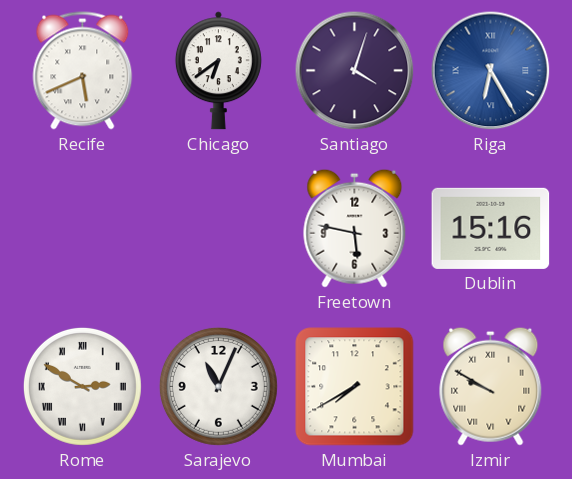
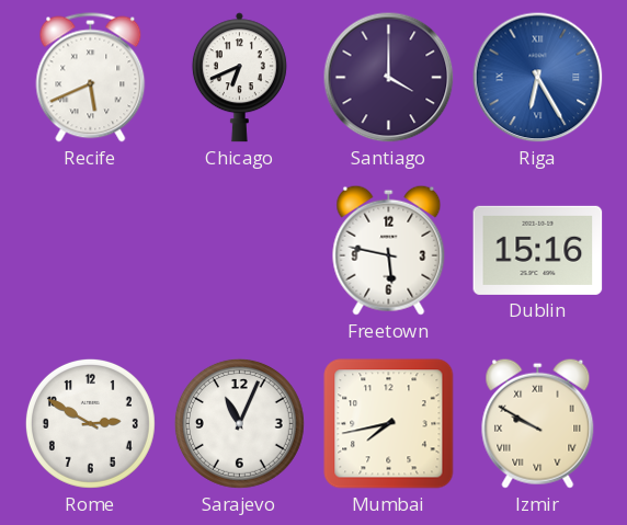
Chicago: 6:39 -> 6:41 (239, 78)
Santiago: 4:03 -> 4:00 (389, 78)
Rome numerals: Roman -> Arabic (90, 423)
Mumbai: 7:40 -> 7:43 (389, 424)
